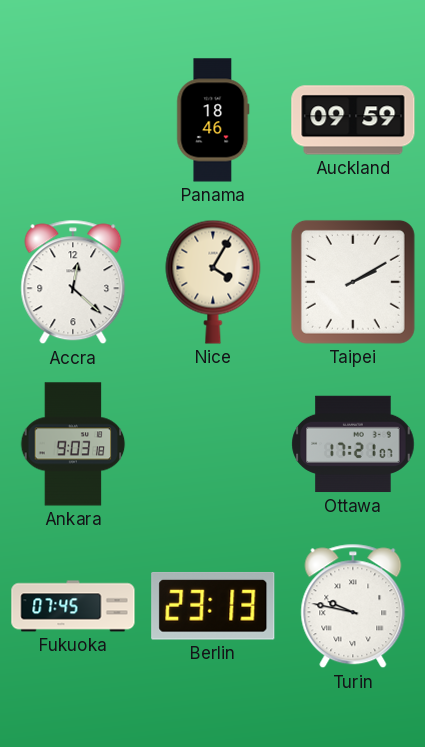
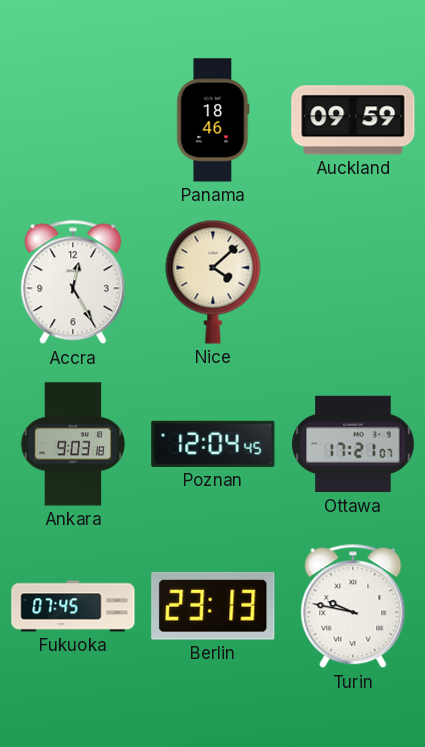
Accra: 12:22 -> 12:25 (73, 282)
Nice: 4:05 -> 4:08 (213, 282)
Taipei: 2:10 -> none (353, 282)
Poznan: none -> 12:04 (213, 444)
